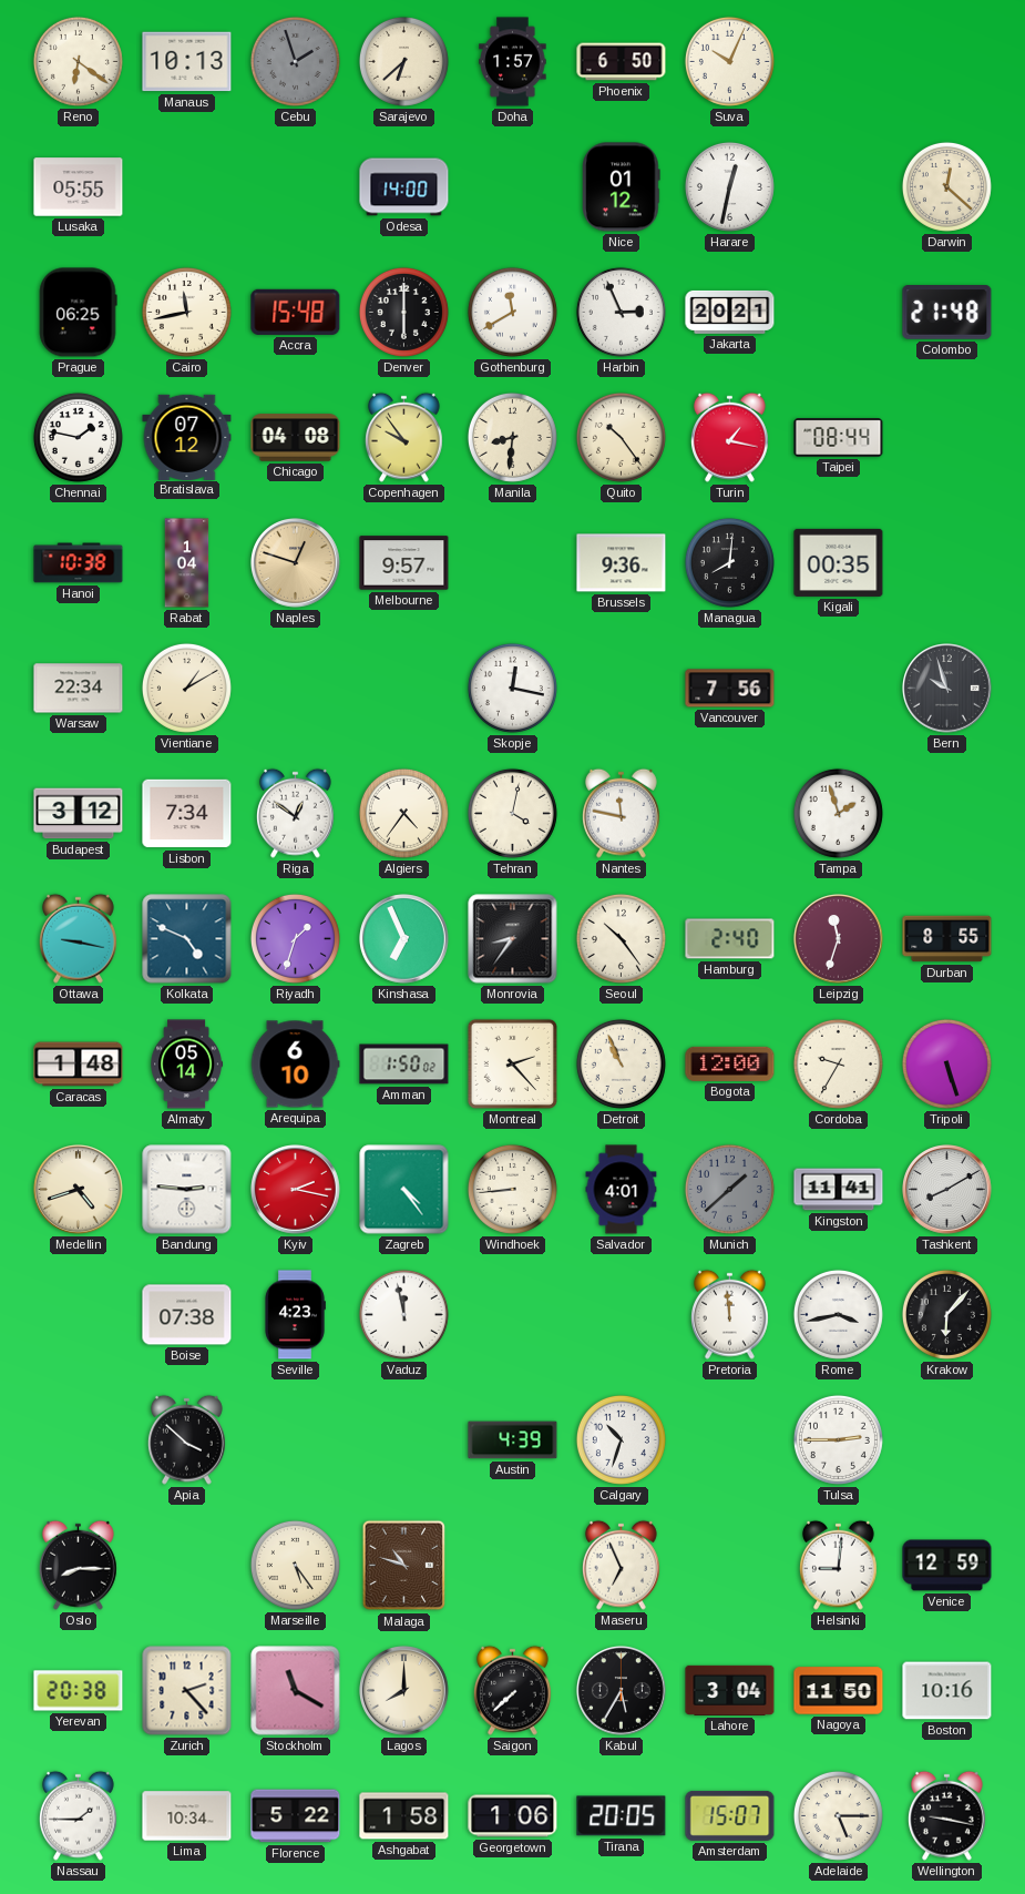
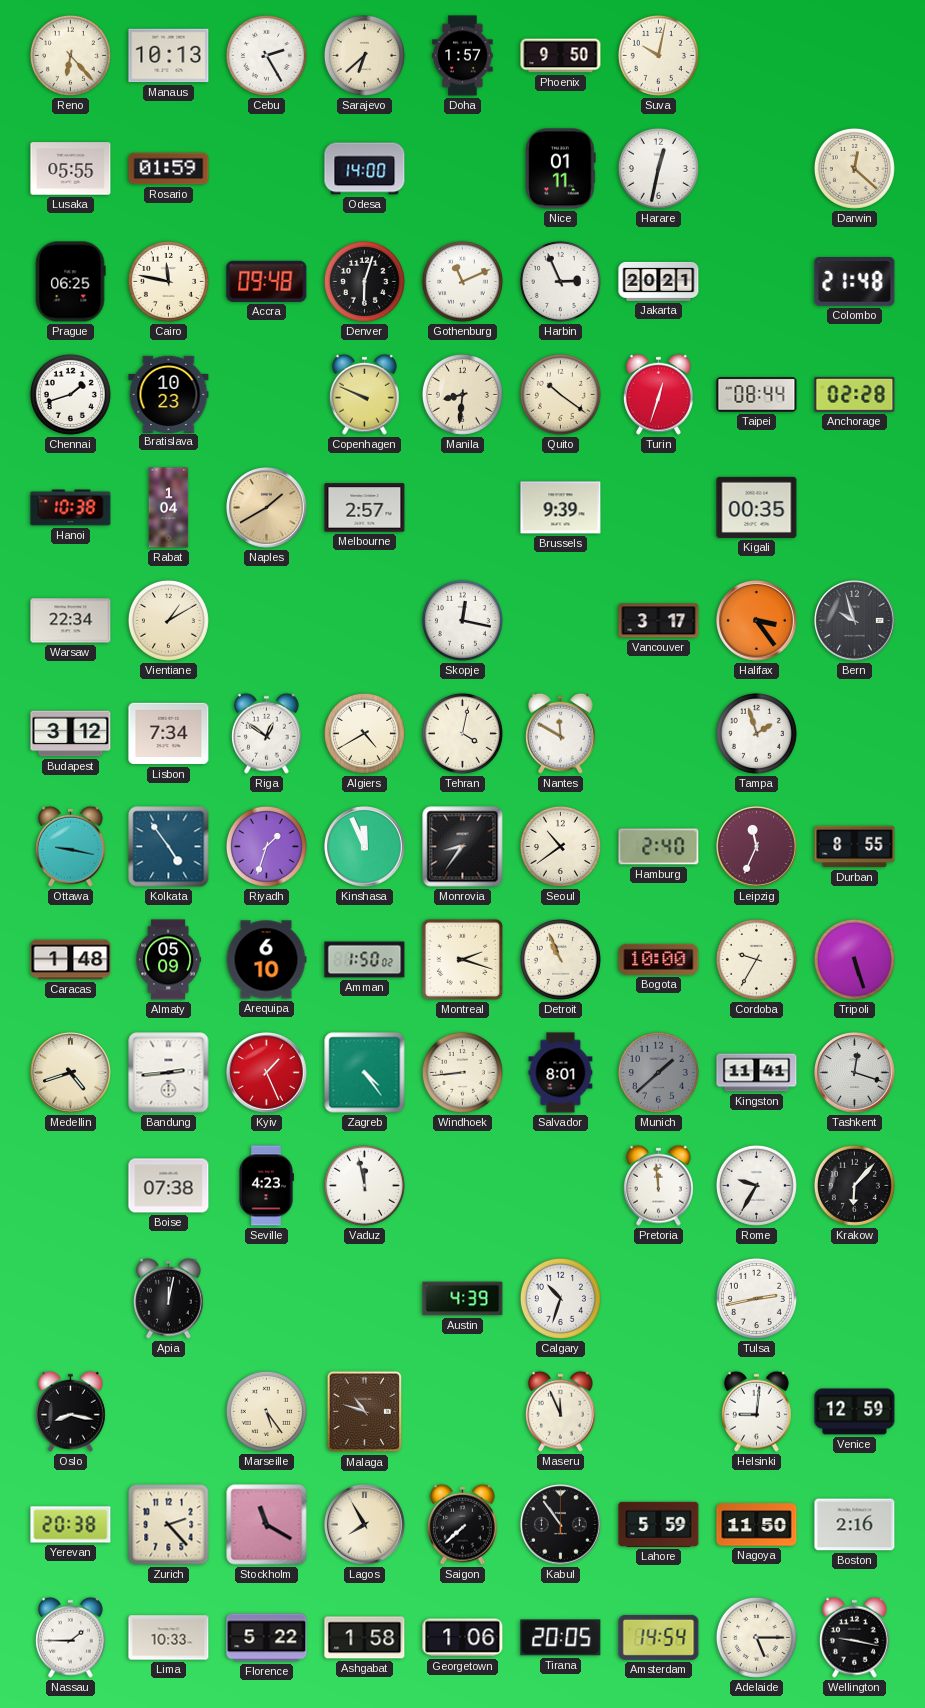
Reno: 6:21 -> 6:23 (70, 55)
Cebu: 1:57 -> 2:25 (266, 55)
Cebu dial: grey -> white (266, 55)
Phoenix: 6:50 -> 9:50 (561, 56)
Suva: 10:04 -> 10:02 (658, 55)
Rosario: none -> 01:59 (169, 169)
Nice: 01:12 -> 01:11 (561, 169)
Cairo: 11:43 -> 11:47 (168, 281)
Accra: 15:48 -> 09:48 (267, 281)
Denver: 6:00 -> 6:03 (364, 281)
Gothenburg: 11:40 -> 11:11 (462, 281)
Chennai: 1:47 -> 1:42 (70, 394)
Bratislava: 07:12 -> 10:23 (169, 394)
Chicago: 04:08 -> none (296, 438)
Copenhagen: 9:54 -> 9:49 (364, 394)
Quito: 10:24 -> 10:21 (560, 394)
Turin: 1:17 -> 12:33 (658, 394)
Anchorage: none -> 02:28 (855, 394)
Naples: 12:48 -> 1:40 (267, 508)
Melbourne: 9:57 -> 2:57 (365, 508)
Brussels: 9:36 -> 9:39 (561, 508)
Managua: 8:01 -> none (729, 562)
Vancouver: 7:56 -> 3:17 (659, 621)
Halifax: none -> 3:24 (757, 621)
Algiers: 4:36 -> 4:40 (364, 733)
Nantes: 11:47 -> 11:50 (560, 733)
Kolkata: 4:49 -> 4:54 (169, 847)
Kinshasa: 6:56 -> 11:56 (365, 847)
Seoul: 10:24 -> 10:39 (560, 846)
Leipzig: 11:33 -> 11:34 (757, 847)
Almaty: 05:14 -> 05:09 (169, 960)
Montreal: 2:23 -> 2:18 (462, 959)
Bogota: 12:00 -> 10:00 (659, 959)
Bandung: 2:46 -> 2:44 (169, 1073)
Kyiv: 2:17 -> 1:26 (267, 1073)
Salvador: 4:01 -> 8:01 (561, 1073)
Tashkent: 8:10 -> 12:18 (855, 1073)
Rome: 3:43 -> 9:35 (756, 1185)
Apia: 3:52 -> 12:02 (168, 1298)
Tulsa: 2:45 -> 2:43 (756, 1298)
Oslo: 8:15 -> 8:17 (70, 1411)
Maseru: 6:56 -> 11:56 (560, 1411)
Lagos: 8:00 -> 7:55 (365, 1525)
Kabul: 5:35 -> 10:54 (561, 1525)
Lahore: 3:04 -> 5:59 (659, 1524)
Boston: 10:16 -> 2:16 (855, 1525)
Lima: 10:34 -> 10:33 (169, 1638)
Amsterdam: 15:07 -> 14:54 (659, 1637)
